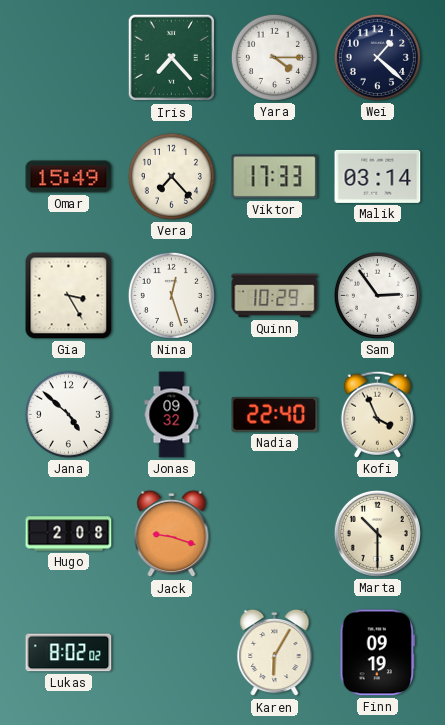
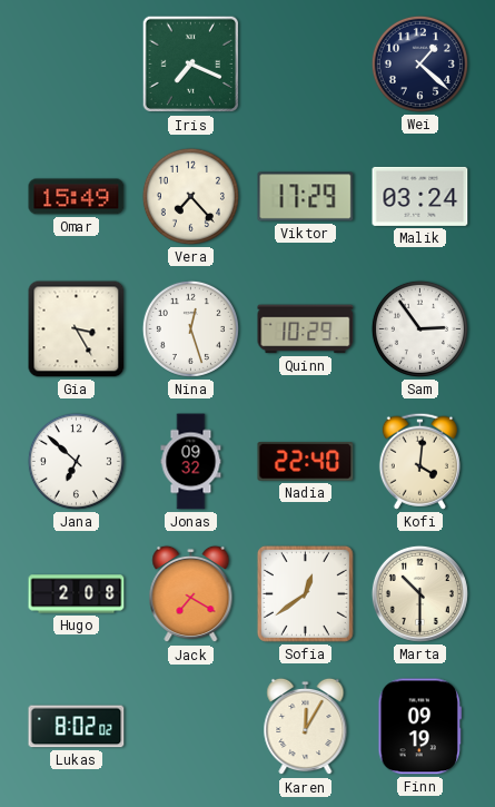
Iris: 7:23 -> 7:19 (191, 65)
Yara: 4:15 -> none (274, 57)
Viktor: 17:33 -> 17:29 (306, 197)
Malik: 03:14 -> 03:24 (420, 196)
Jana: 4:52 -> 6:52 (76, 461)
Kofi: 3:56 -> 4:01 (419, 461)
Jack: 9:18 -> 7:20 (191, 594)
Sofia: none -> 12:39 (305, 593)
Karen: 6:05 -> 12:05 (306, 727)
